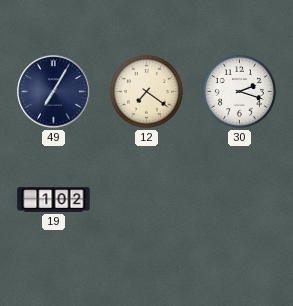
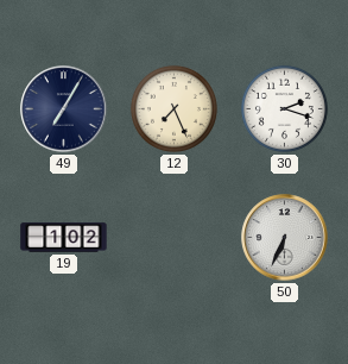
12: 7:21 -> 7:26 (173, 108)
50: none -> 6:34 (285, 238)
